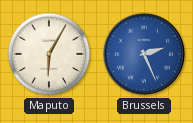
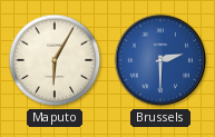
Brussels: 2:26 -> 2:30 (160, 60)
